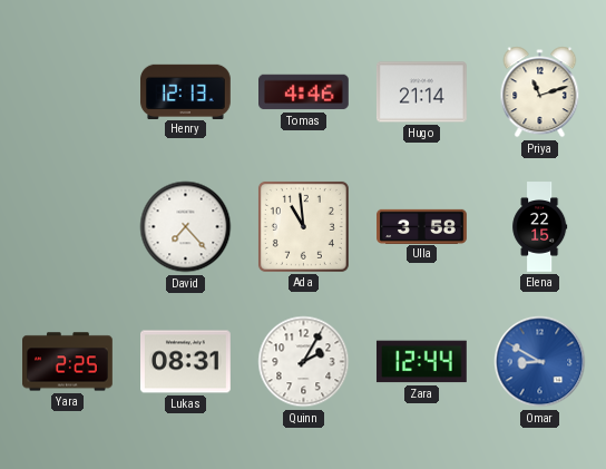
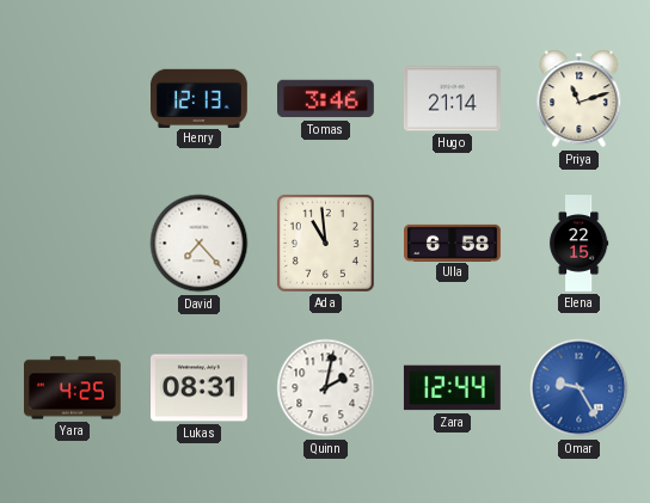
Tomas: 4:46 -> 3:46 (326, 99)
Ulla: 3:58 -> 6:58 (453, 243)
Yara: 2:25 -> 4:25 (73, 388)
Quinn: 2:05 -> 2:02 (326, 388)
Omar: 8:50 -> 9:25 (580, 388)
